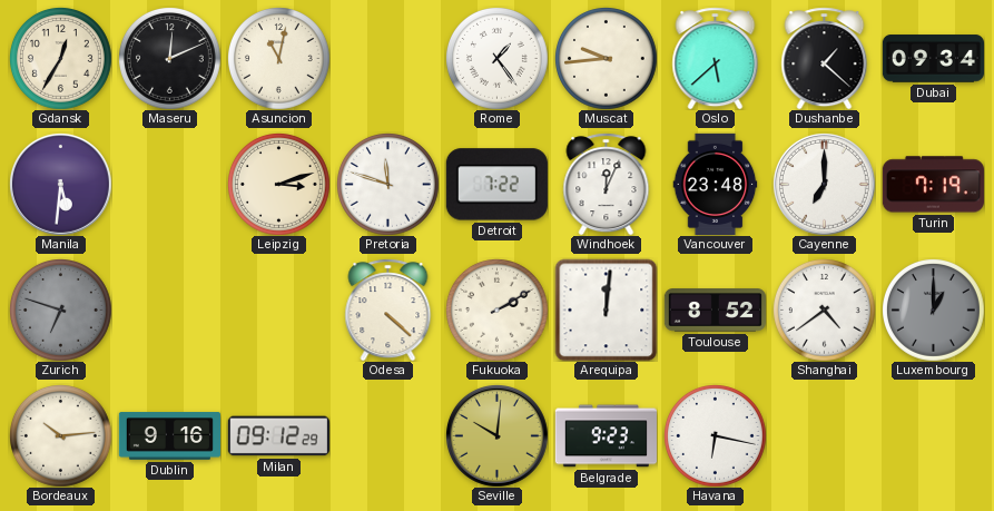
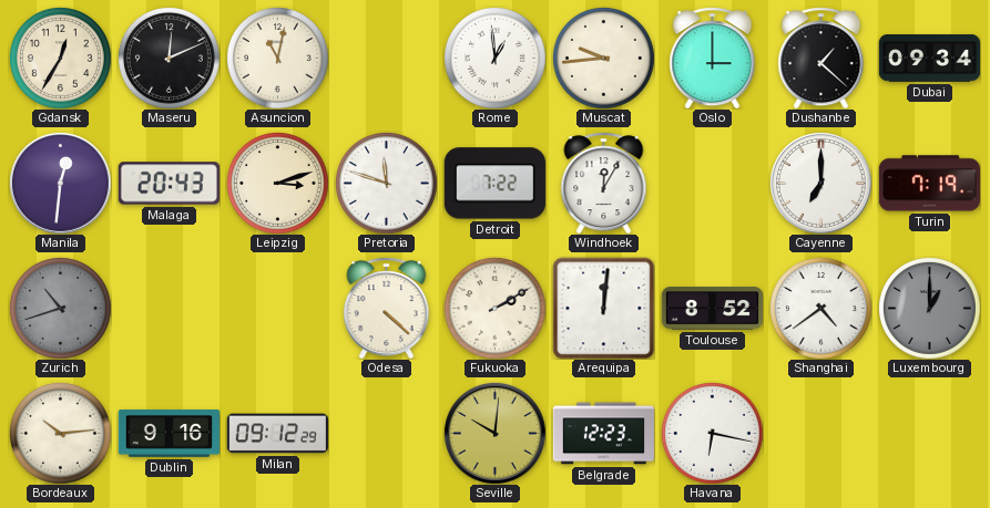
Rome: 1:24 -> 12:59 (496, 59)
Oslo: 5:38 -> 3:00 (713, 58)
Manila: 5:31 -> 12:31 (60, 183)
Malaga: none -> 20:43 (169, 184)
Windhoek: 12:04 -> 12:05 (604, 183)
Vancouver: 23:48 -> none (716, 184)
Zurich: 6:48 -> 10:42 (61, 309)
Belgrade: 9:23 -> 12:23 (603, 434)
